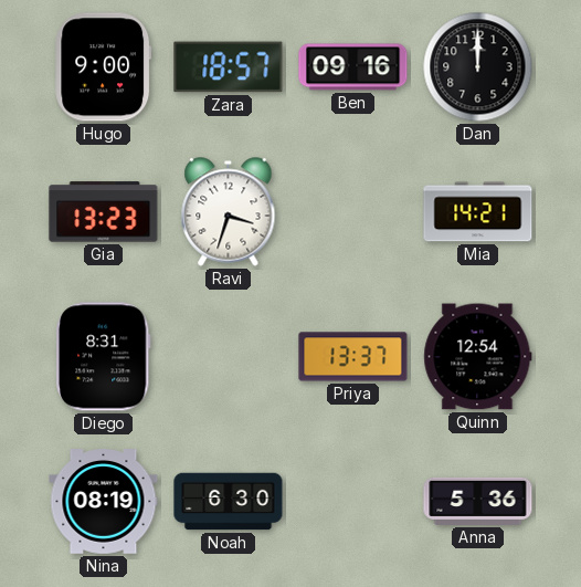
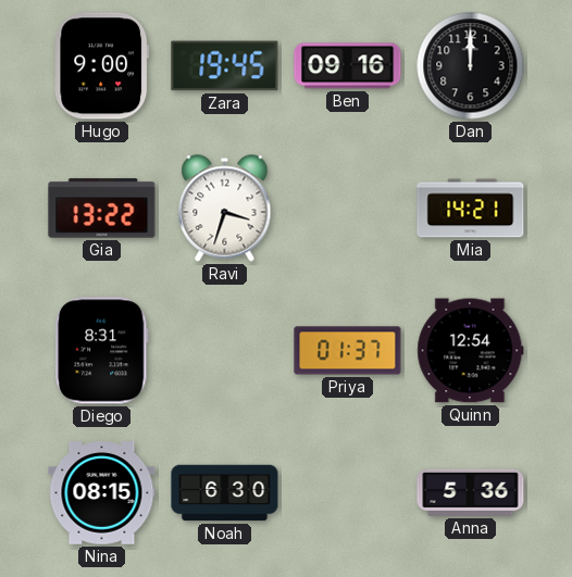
Zara: 18:57 -> 19:45 (225, 66)
Gia: 13:23 -> 13:22 (102, 209)
Priya: 13:37 -> 01:37 (348, 351)
Nina: 08:19 -> 08:15 (102, 493)
